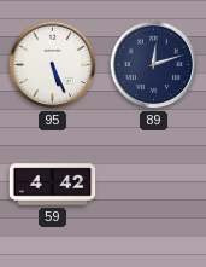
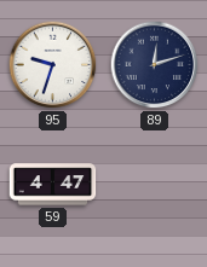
95: 5:26 -> 9:33 (53, 65)
59: 4:42 -> 4:47 (53, 185)
